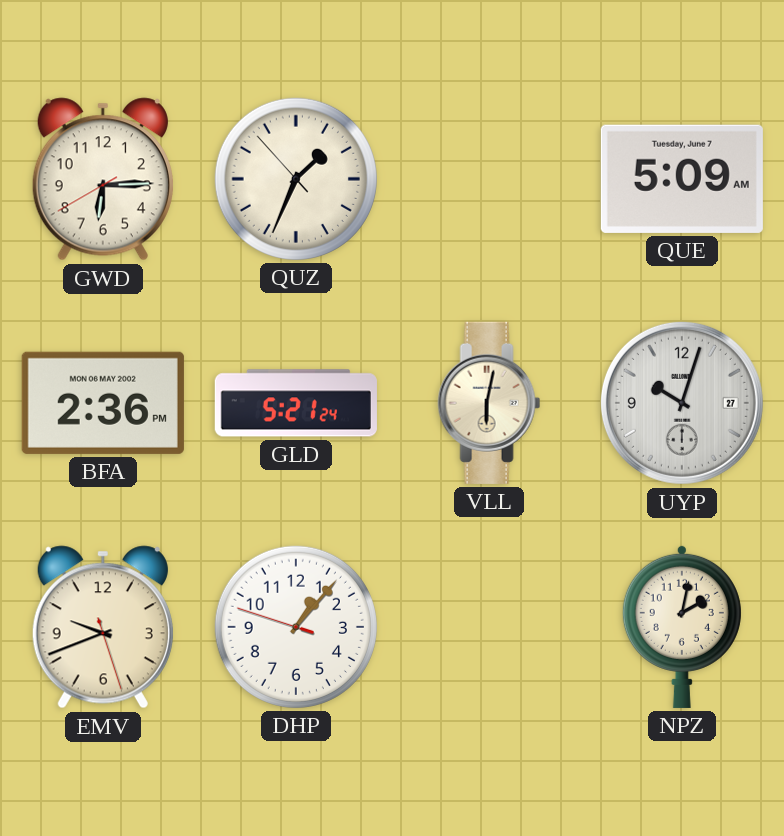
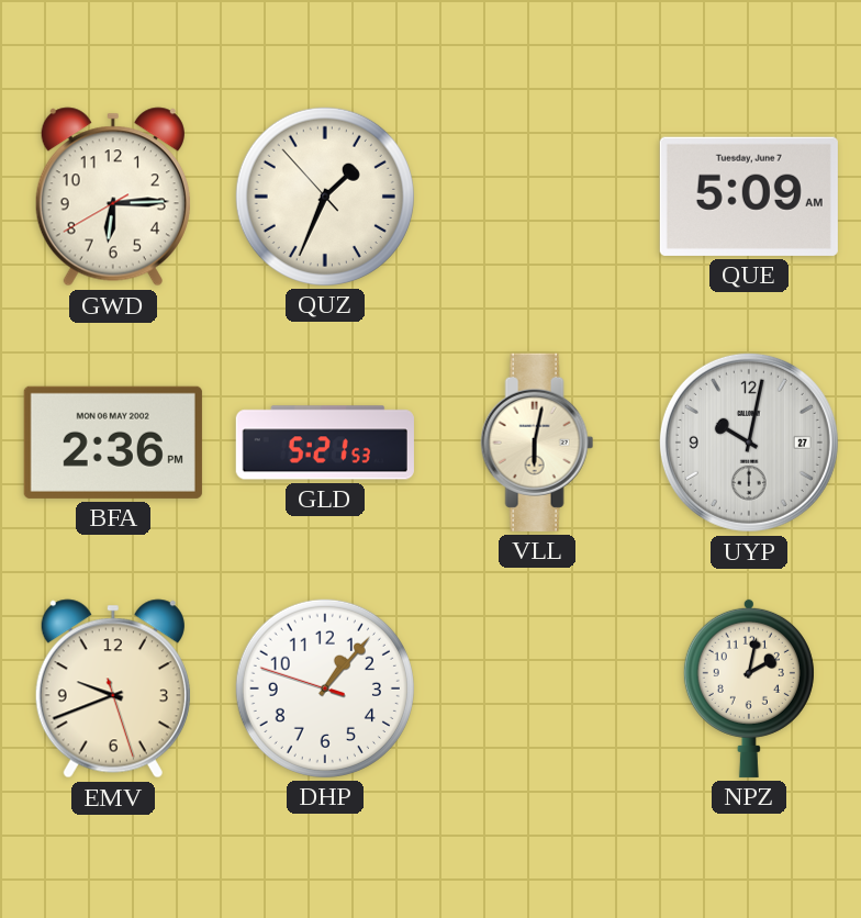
GLD: 5:21:24 -> 5:21:53 (325, 443)
UYP: 10:03 -> 10:02 (749, 443)
